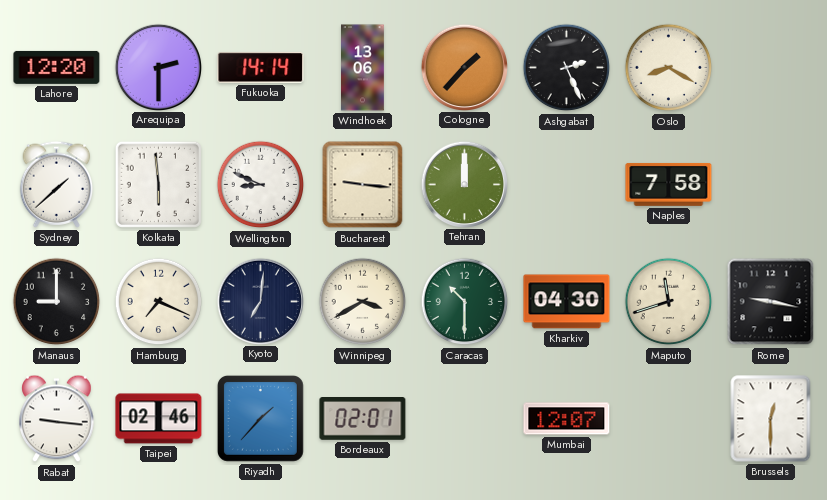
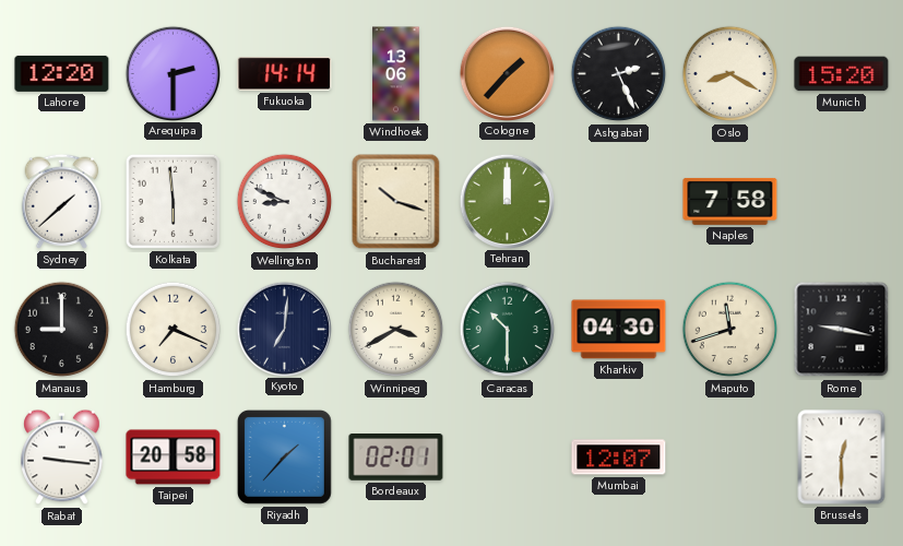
Munich: none -> 15:20 (842, 74)
Bucharest: 9:16 -> 10:18 (396, 202)
Taipei: 02:46 -> 20:58 (174, 458)
